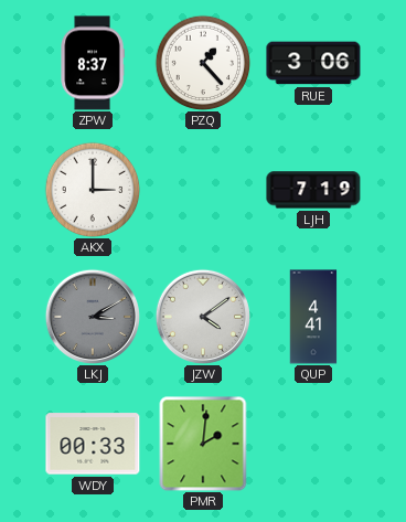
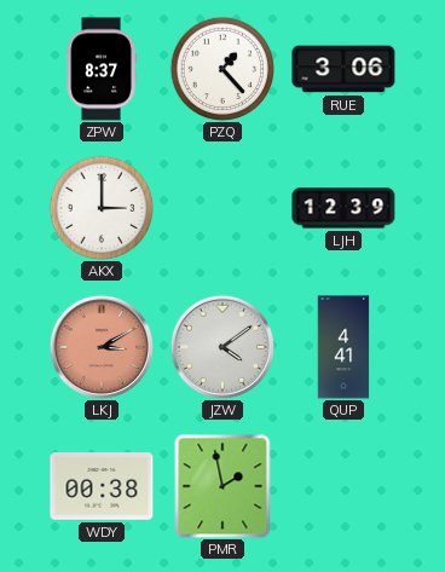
LJH: 7:19 -> 12:39 (343, 208)
LKJ dial: grey -> salmon (100, 346)
WDY: 00:33 -> 00:38 (102, 486)
PMR: 2:01 -> 1:58 (223, 486)
